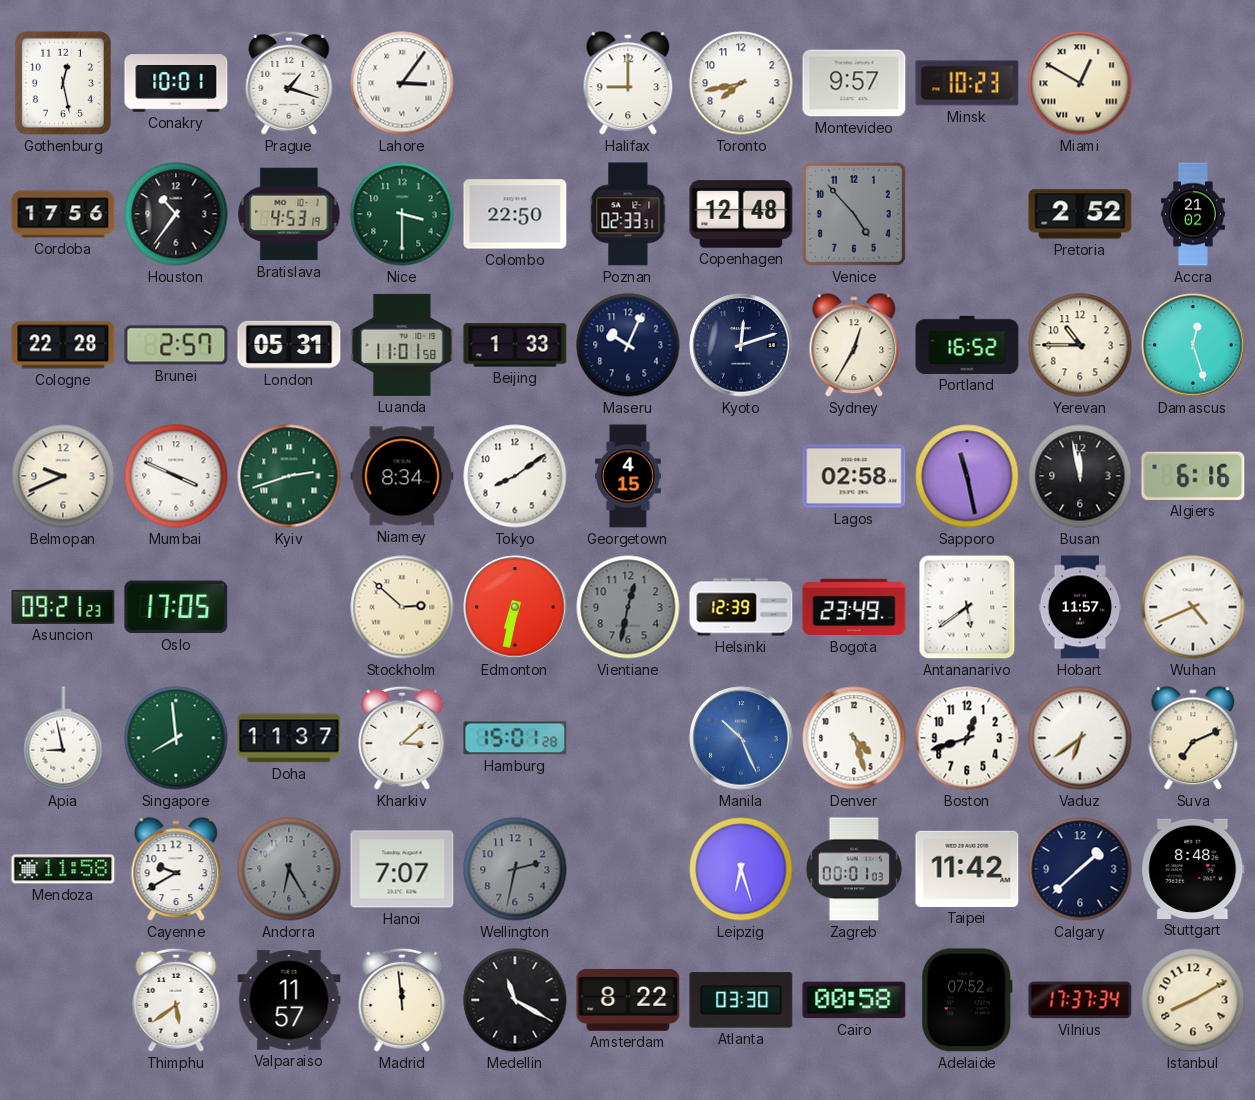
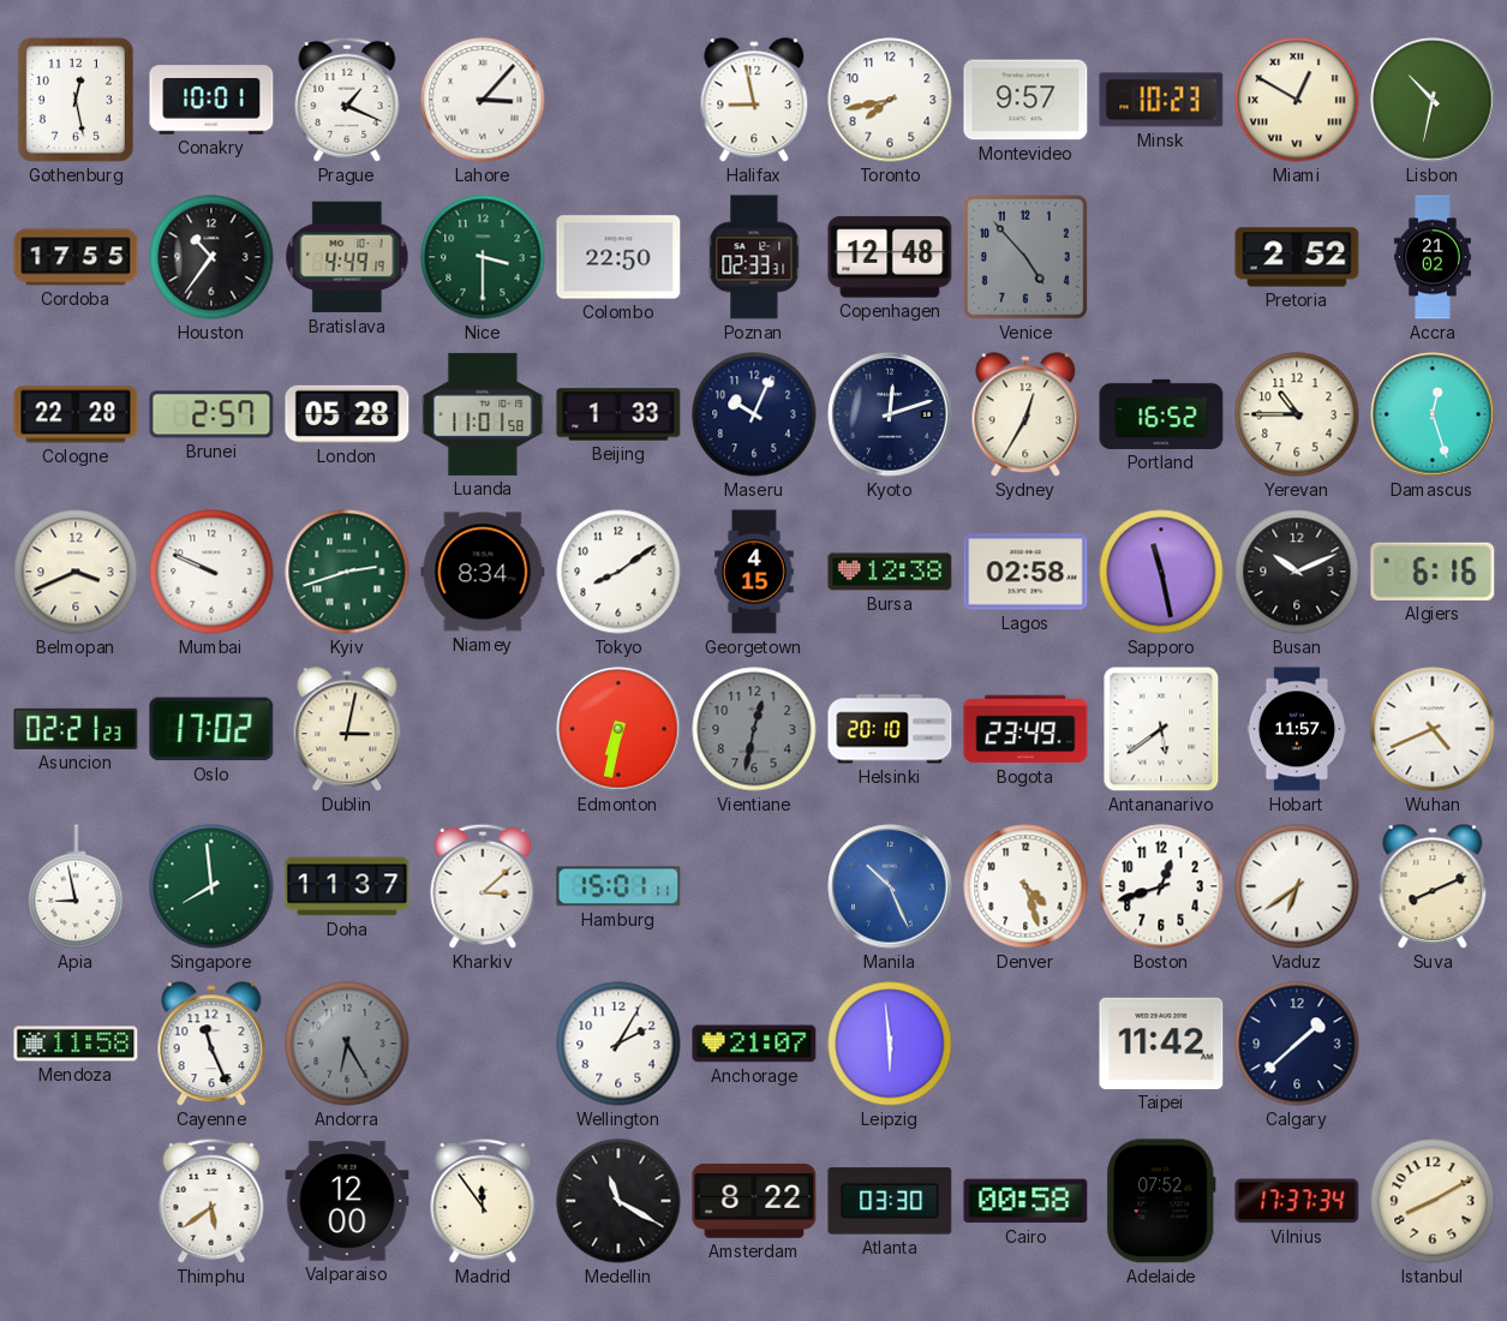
Prague: 1:18 -> 1:19 (347, 100)
Lahore: 3:06 -> 3:07 (483, 100)
Halifax: 9:00 -> 8:58 (754, 101)
Lisbon: none -> 10:32 (1433, 100)
Cordoba: 17:56 -> 17:55 (76, 257)
Bratislava: 4:53 -> 4:49 (347, 257)
London: 05:31 -> 05:28 (347, 414)
Belmopan: 9:41 -> 3:41 (76, 572)
Mumbai: 3:49 -> 9:49 (211, 572)
Bursa: none -> 12:38 (890, 572)
Busan: 11:58 -> 10:11 (1297, 572)
Asuncion: 09:21 -> 02:21 (76, 729)
Oslo: 17:05 -> 17:02 (211, 729)
Dublin: none -> 3:02 (347, 730)
Stockholm: 2:52 -> none (402, 607)
Helsinki: 12:39 -> 20:10 (890, 729)
Hamburg: 15:01:28 -> 15:01:11 (618, 886)
Suva: 7:11 -> 8:11 (1433, 887)
Cayenne: 9:40 -> 11:26 (211, 1045)
Hanoi: 7:07 -> none (402, 869)
Wellington: 2:32 -> 2:05 (618, 1044)
Wellington dial: grey -> white (618, 1044)
Anchorage: none -> 21:07 (754, 1044)
Leipzig: 6:27 -> 5:59 (890, 1044)
Zagreb: 00:01 -> none (854, 869)
Stuttgart: 8:48 -> none (1193, 869)
Valparaiso: 11:57 -> 12:00 (347, 1201)
Madrid: 11:59 -> 11:54 (483, 1201)
